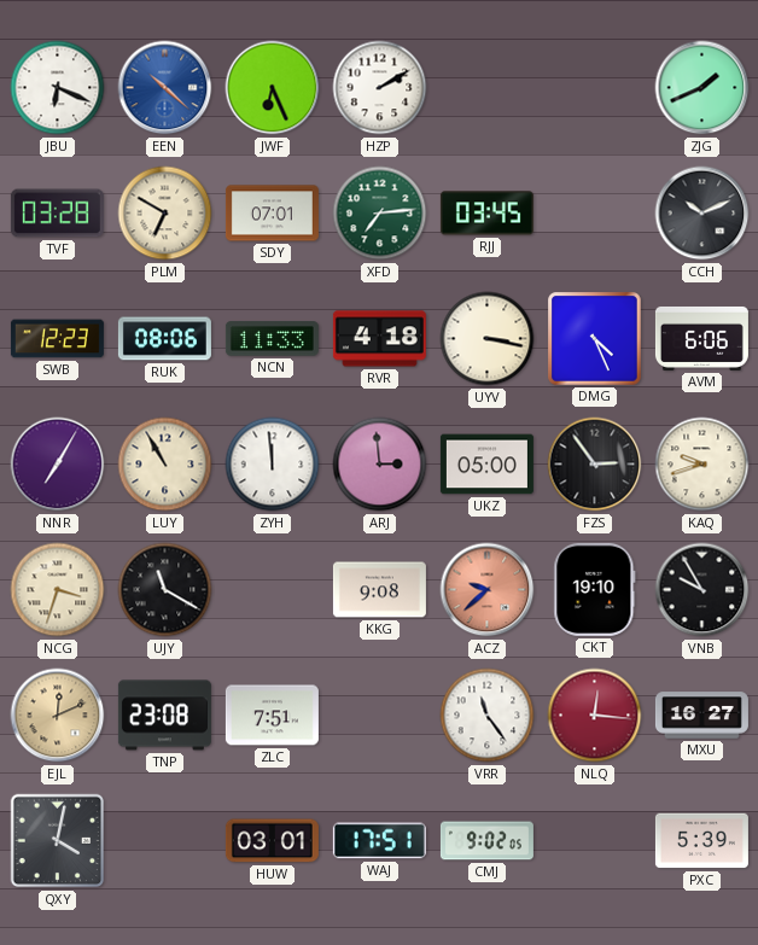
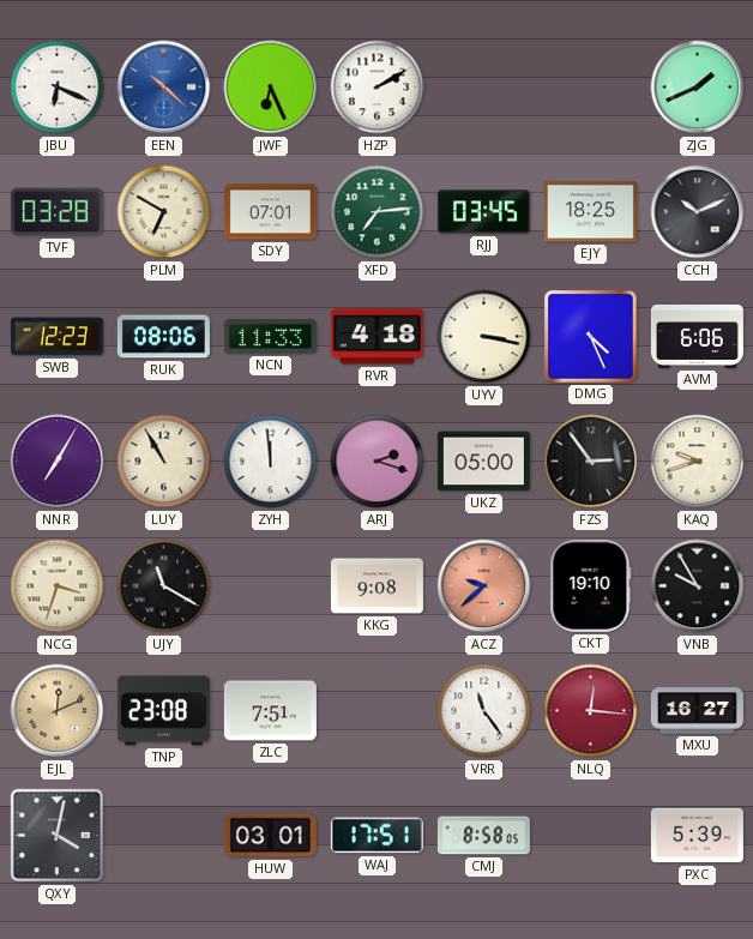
EJY: none -> 18:25 (590, 212)
ARJ: 2:59 -> 2:18 (378, 462)
CMJ: 9:02 -> 8:58 (483, 836)
